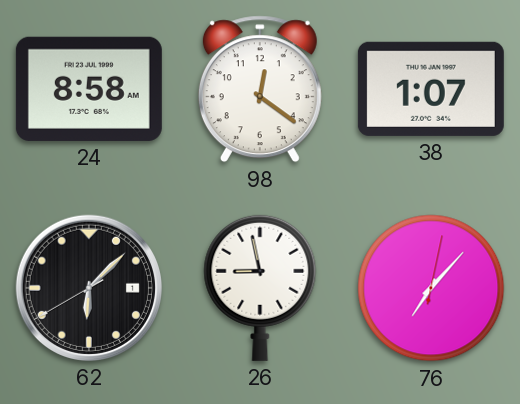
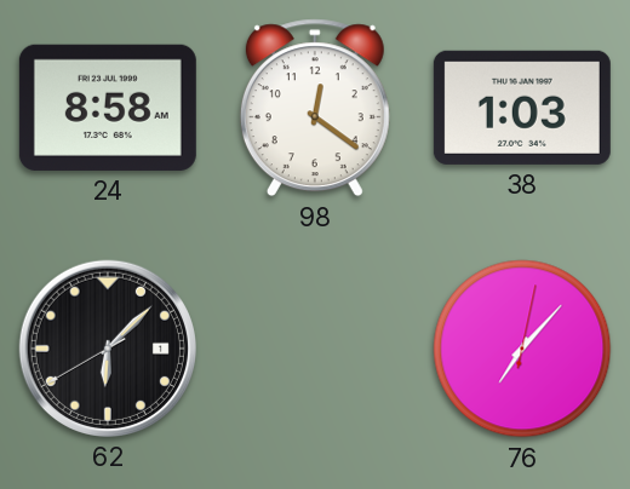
38: 1:07 -> 1:03 (522, 108)
26: 8:58 -> none (260, 288)
